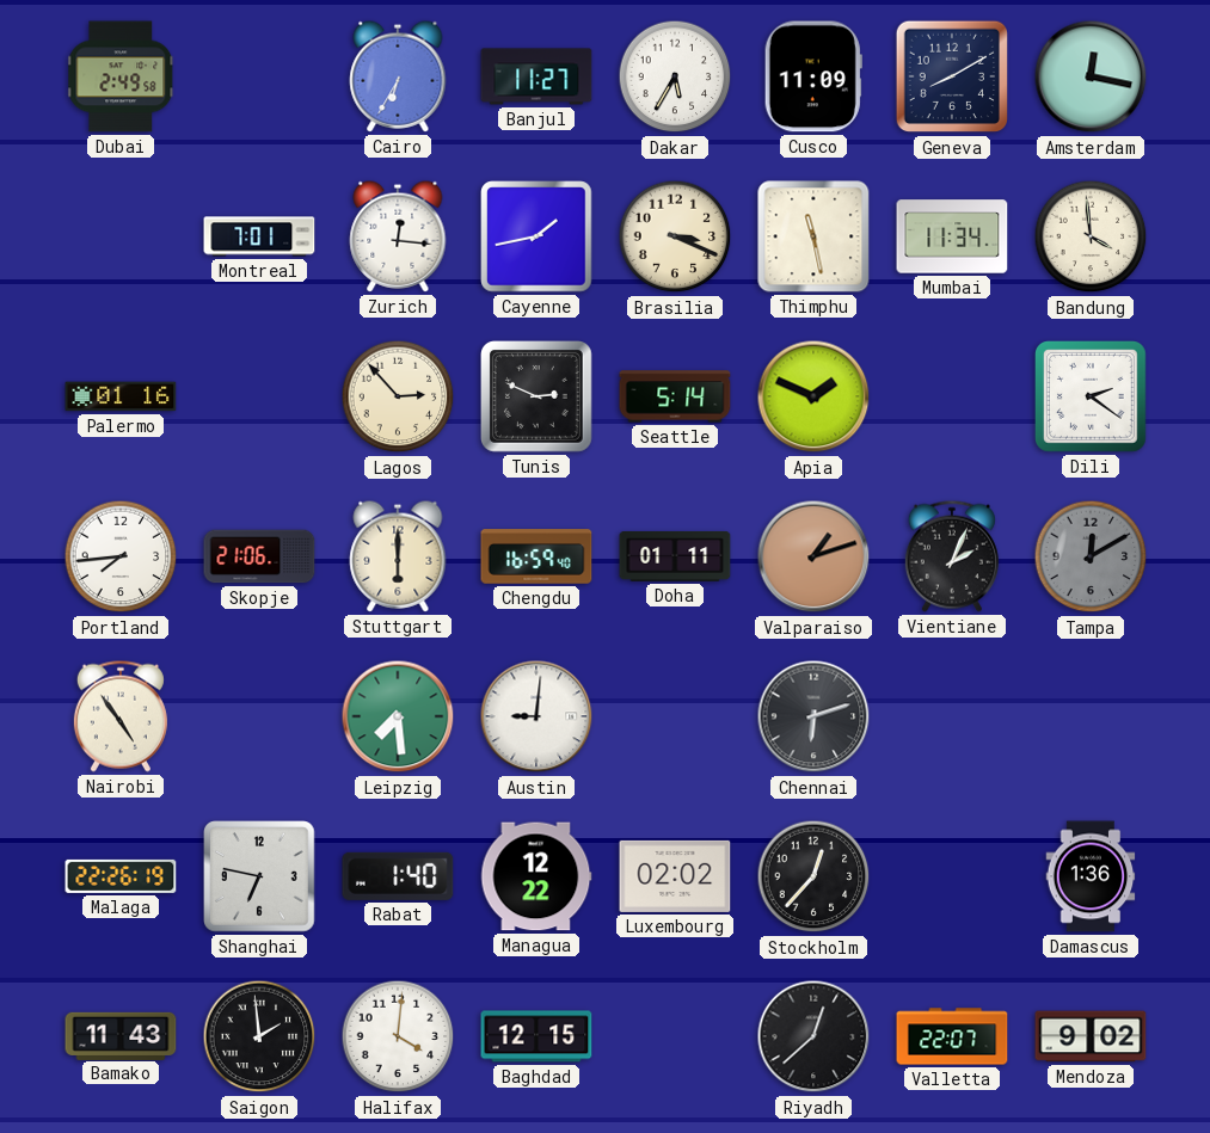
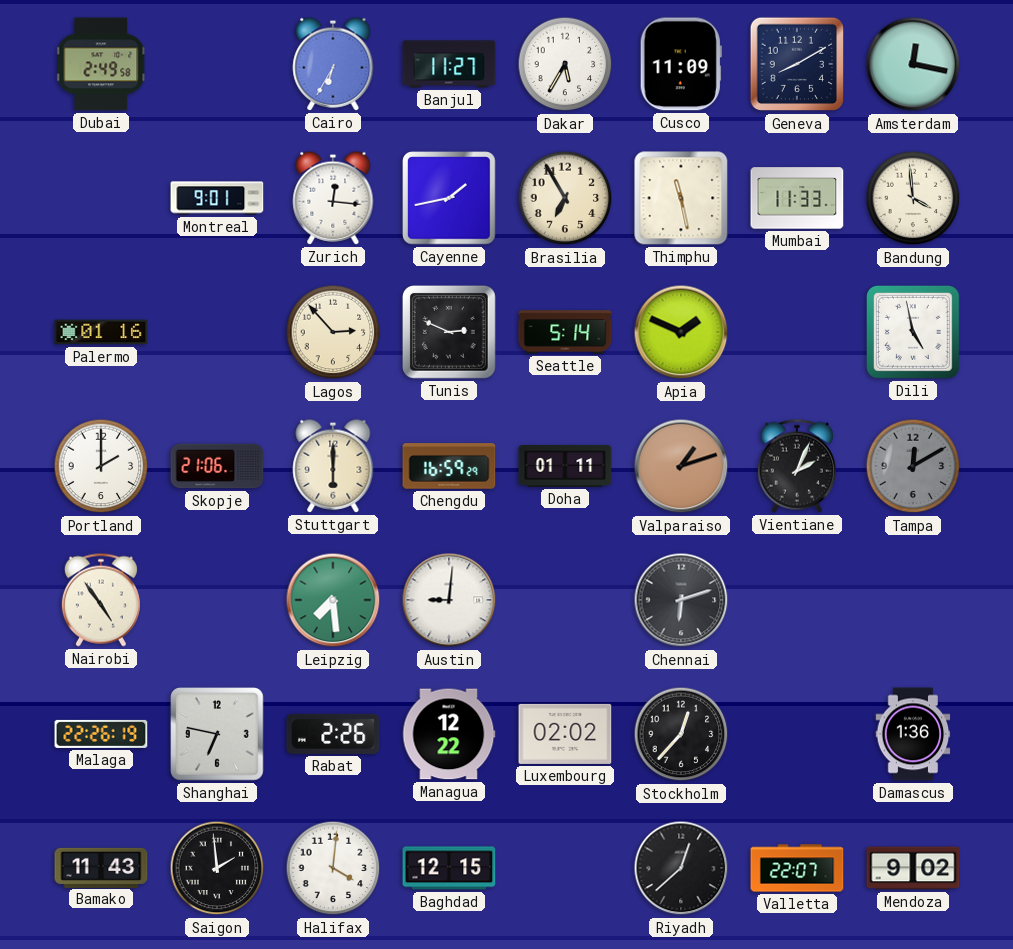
Montreal: 7:01 -> 9:01 (217, 198)
Brasilia: 3:19 -> 6:55 (565, 198)
Mumbai: 11:34 -> 11:33 (797, 198)
Dili: 2:21 -> 4:58 (914, 333)
Portland: 7:44 -> 2:00 (101, 466)
Chengdu: 16:59:40 -> 16:59:29 (449, 466)
Rabat: 1:40 -> 2:26 (333, 734)
